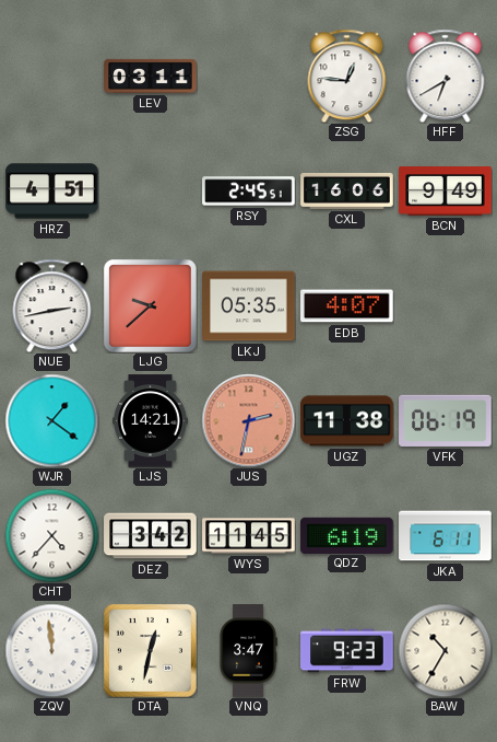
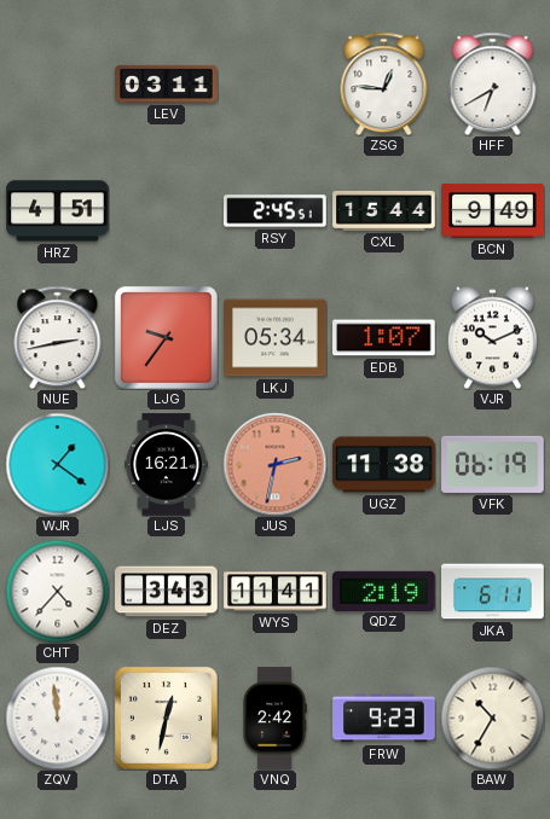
CXL: 16:06 -> 15:44 (384, 210)
LJG: 9:38 -> 9:36 (166, 337)
LKJ: 05:35 -> 05:34 (276, 338)
EDB: 4:07 -> 1:07 (384, 338)
VJR: none -> 10:11 (492, 337)
LJS: 14:21 -> 16:21 (167, 465)
DEZ: 3:42 -> 3:43 (167, 592)
WYS: 11:45 -> 11:41 (276, 592)
QDZ: 6:19 -> 2:19 (384, 591)
VNQ: 3:47 -> 2:42 (274, 719)
